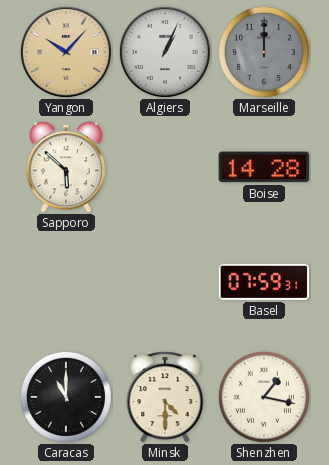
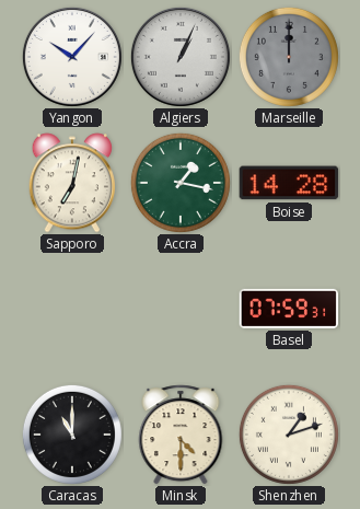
Yangon dial: champagne -> white (72, 57)
Sapporo: 5:52 -> 7:02 (71, 183)
Accra: none -> 1:17 (181, 183)
Shenzhen: 1:17 -> 1:12 (289, 435)
